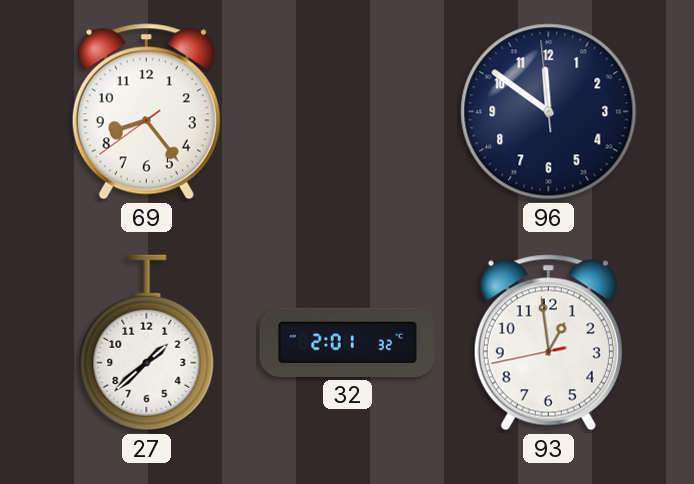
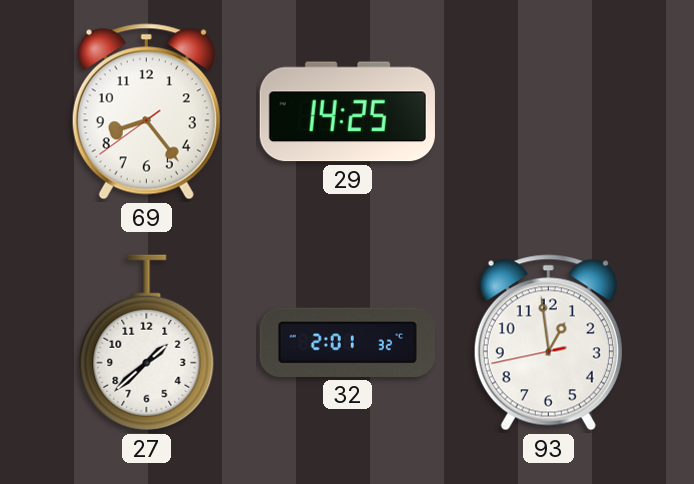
29: none -> 14:25 (347, 112)
96: 11:50 -> none (549, 112)
